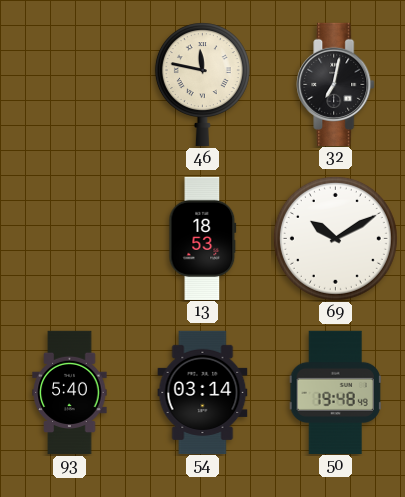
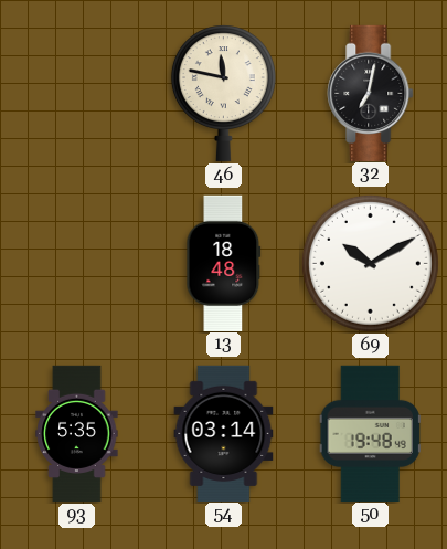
13: 18:53 -> 18:48 (224, 263)
93: 5:40 -> 5:35 (77, 434)
